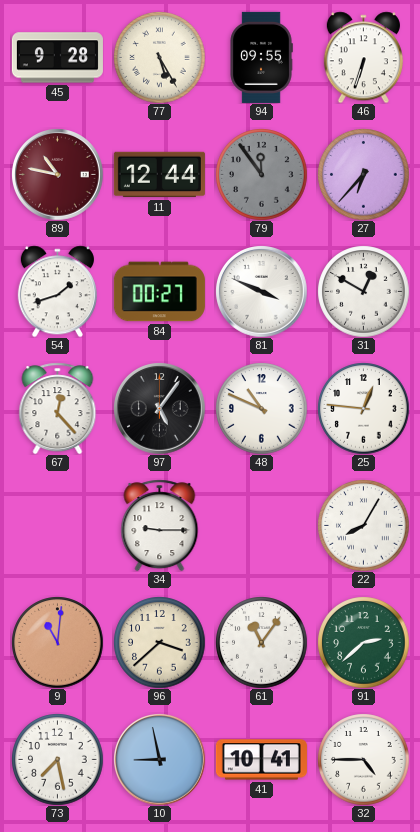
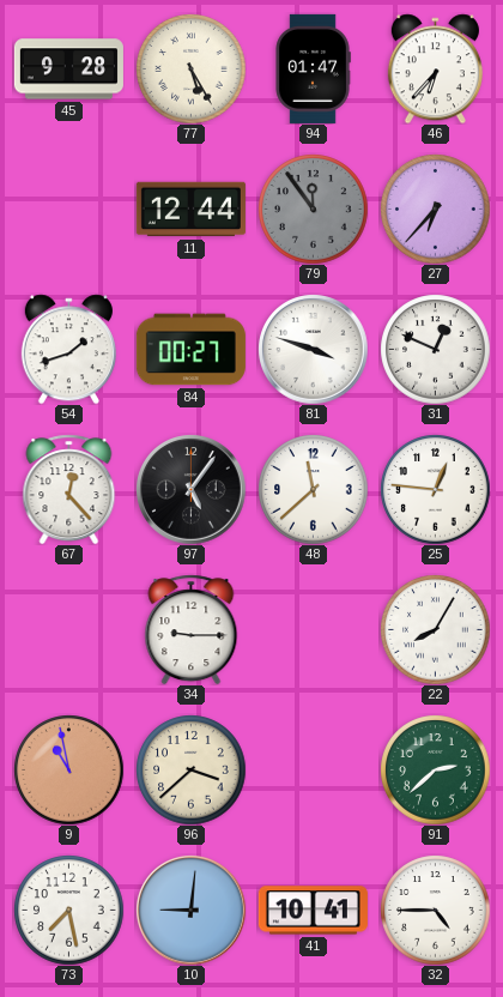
94: 09:55 -> 01:47 (313, 68)
46: 6:33 -> 6:37 (435, 68)
89: 10:47 -> none (58, 175)
81: 3:49 -> 3:48 (314, 350)
31: 12:50 -> 12:49 (435, 349)
48: 10:49 -> 11:38 (313, 489)
9: 11:01 -> 10:58 (68, 769)
61: 11:06 -> none (261, 642)
10: 8:58 -> 9:01 (192, 911)
